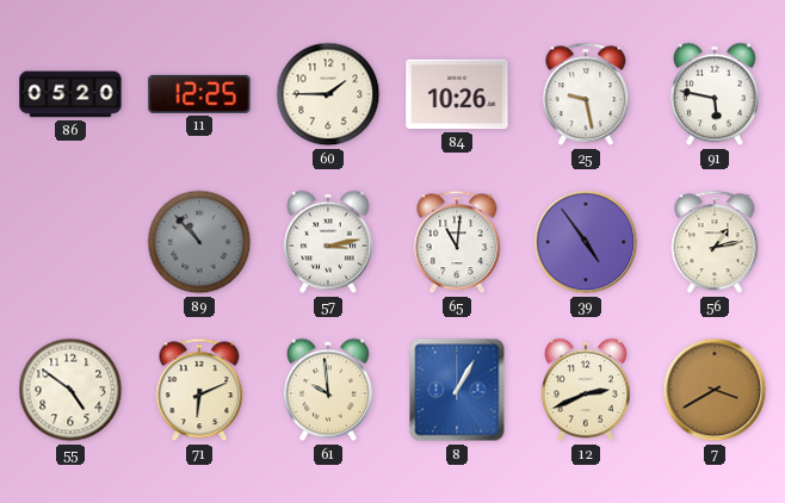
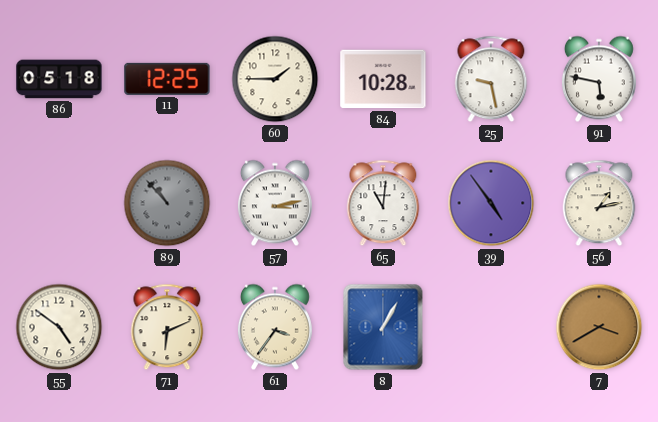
86: 05:20 -> 05:18 (59, 79)
84: 10:26 -> 10:28 (383, 79)
61: 9:59 -> 3:36 (275, 327)
12: 2:41 -> none (586, 390)
